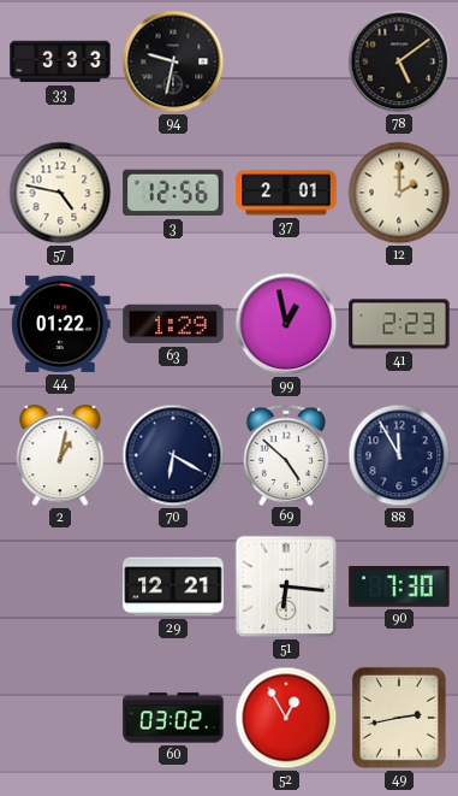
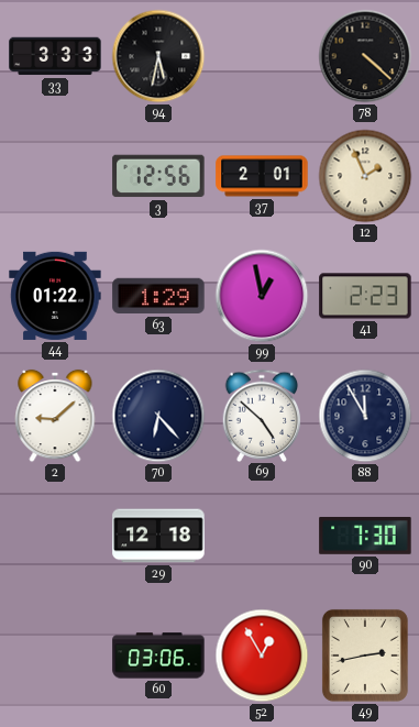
94: 9:32 -> 5:32 (158, 56)
78: 5:09 -> 4:22 (365, 56)
57: 4:47 -> none (60, 193)
12: 2:00 -> 1:56 (365, 176)
2: 1:02 -> 9:08 (55, 416)
70: 6:20 -> 6:23 (158, 416)
29: 12:21 -> 12:18 (158, 536)
51: 6:16 -> none (286, 586)
60: 03:02 -> 03:06 (158, 656)
